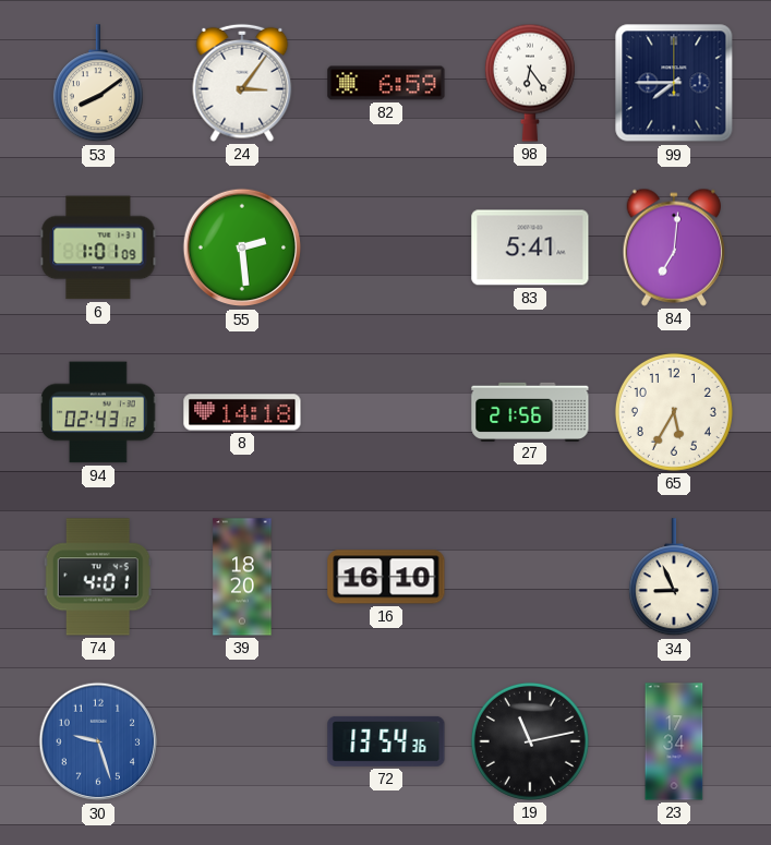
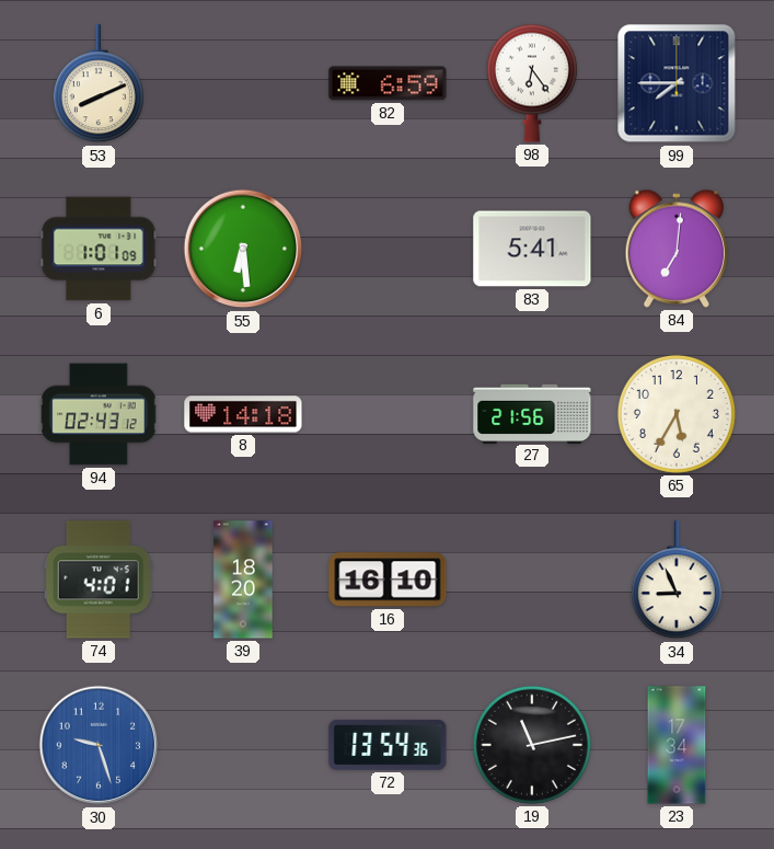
53: 8:09 -> 8:11 (99, 84)
24: 3:06 -> none (242, 83)
55: 2:29 -> 6:29 (243, 249)
